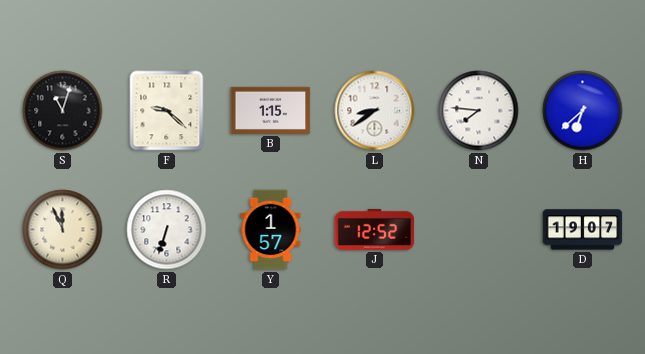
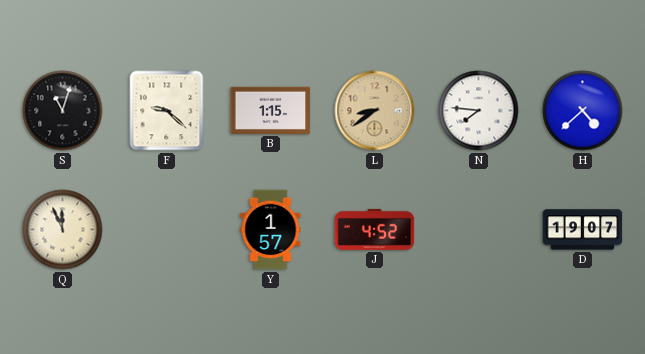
L dial: white -> champagne (375, 111)
H: 6:38 -> 4:38 (583, 111)
R: 6:33 -> none (167, 230)
J: 12:52 -> 4:52 (375, 229)
